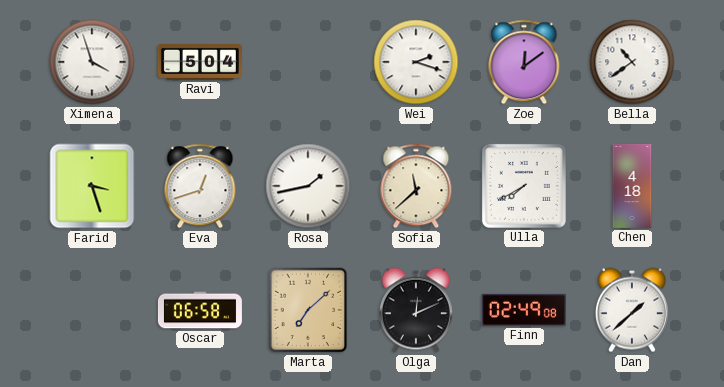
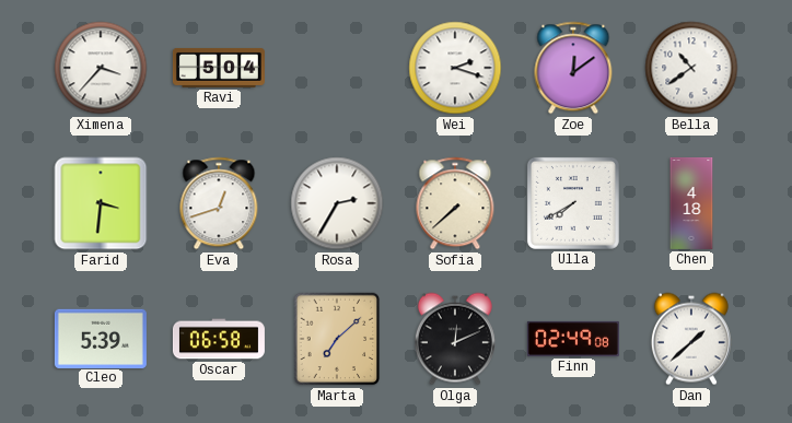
Ximena: 3:57 -> 3:37 (101, 68)
Farid: 3:27 -> 3:31 (101, 203)
Rosa: 1:43 -> 2:35 (337, 203)
Sofia: 11:38 -> 7:38 (455, 203)
Cleo: none -> 5:39 (101, 338)
